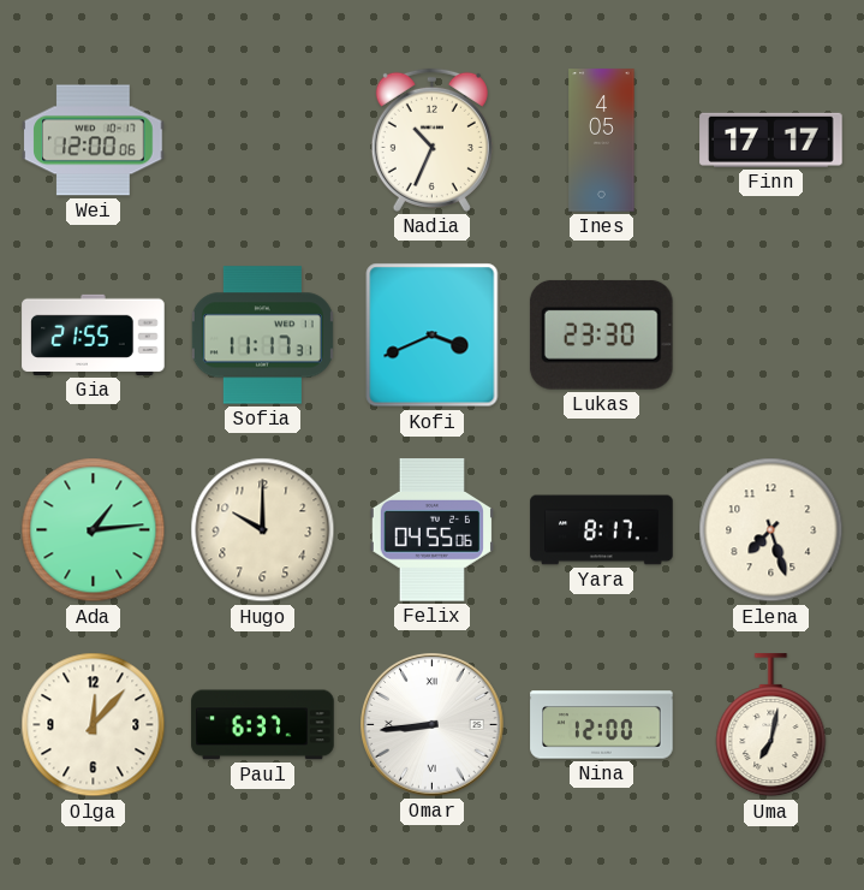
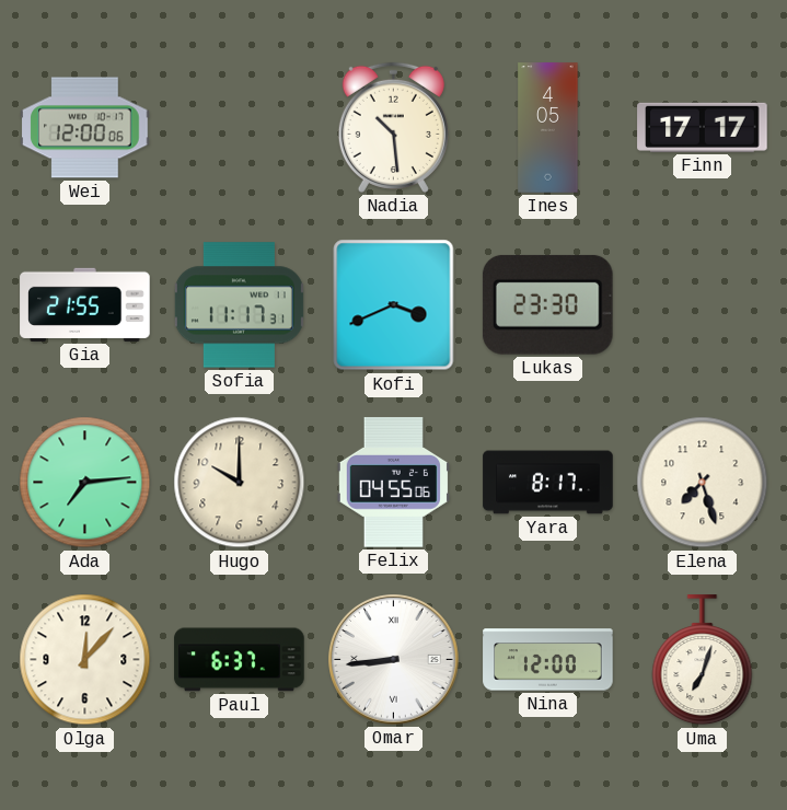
Nadia: 10:34 -> 10:29 (393, 127)
Ada: 1:14 -> 7:14 (85, 483)
Uma: 7:02 -> 7:03 (703, 660)
